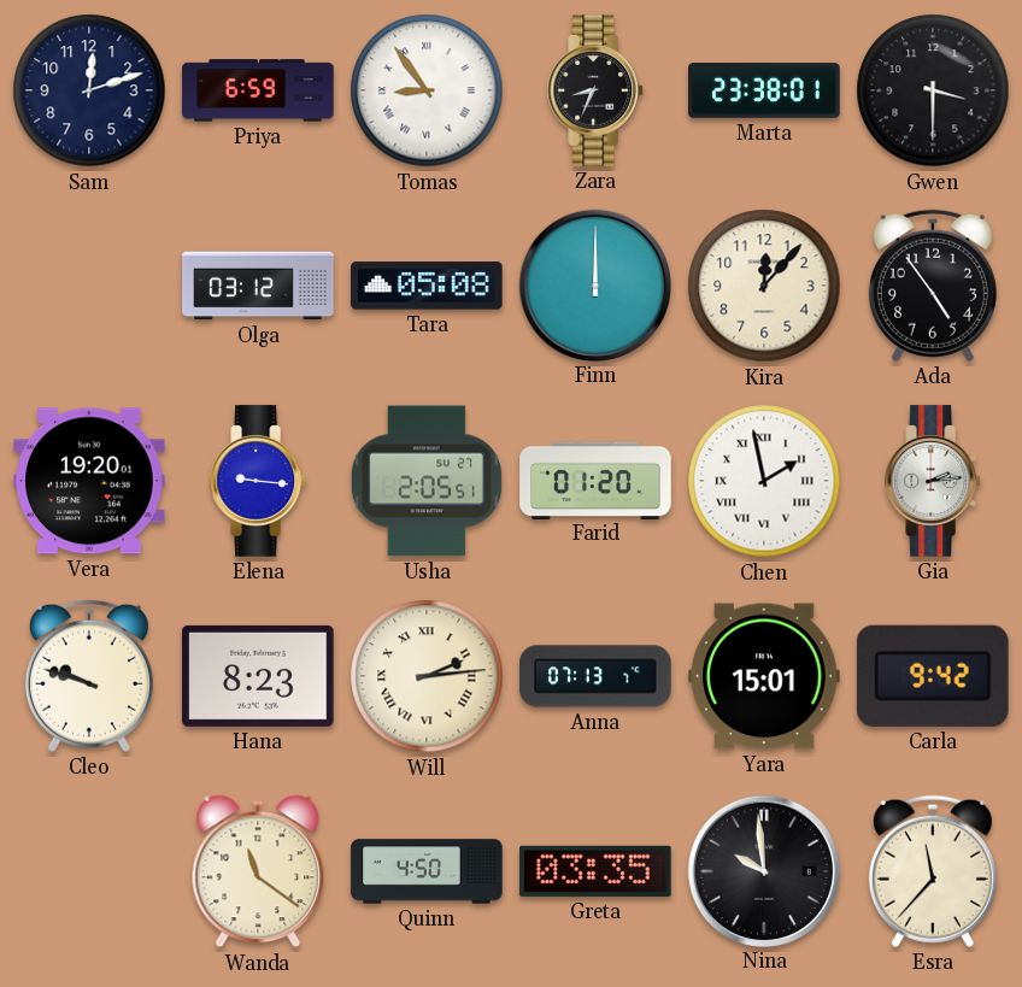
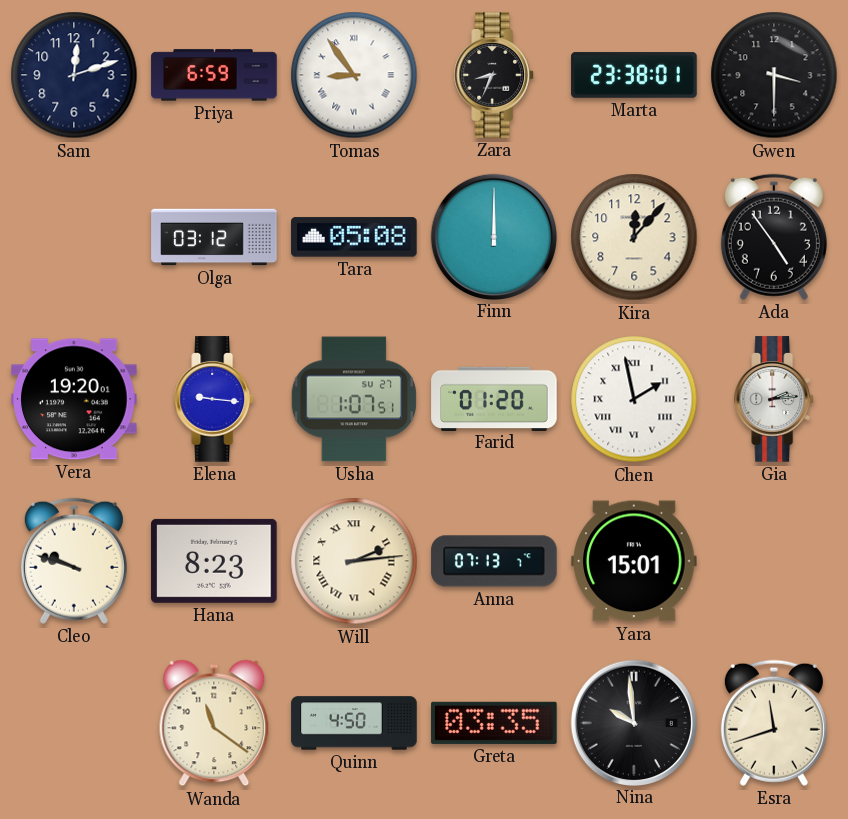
Usha: 2:05 -> 1:07 (354, 399)
Carla: 9:42 -> none (933, 676)
Esra: 11:37 -> 11:42 (774, 723)
